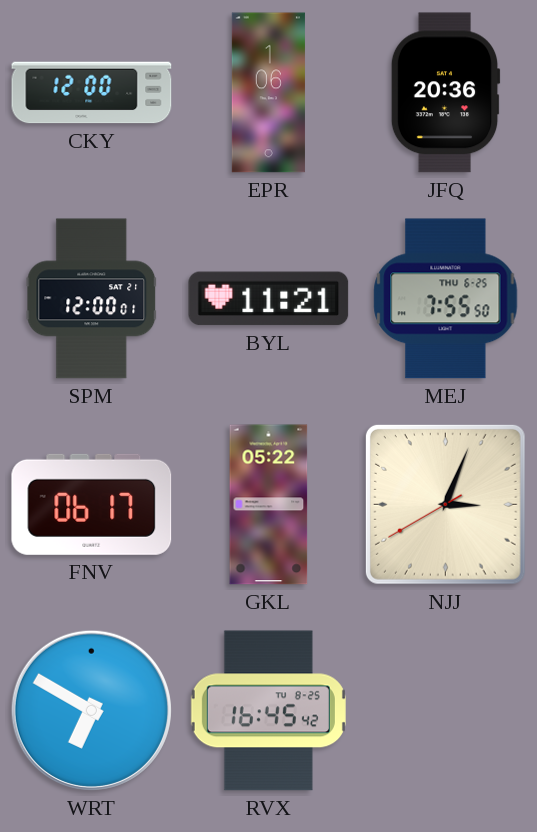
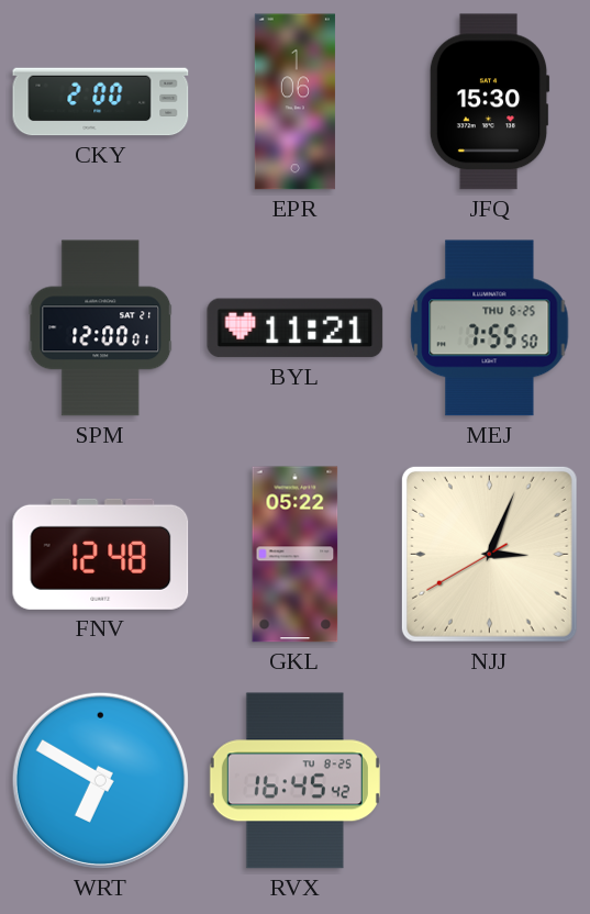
CKY: 12:00 -> 2:00 (101, 102)
JFQ: 20:36 -> 15:30 (489, 102)
FNV: 06:17 -> 12:48 (101, 554)
